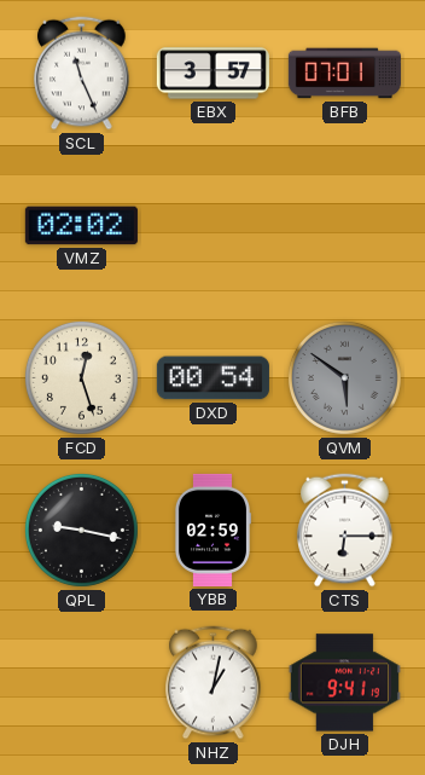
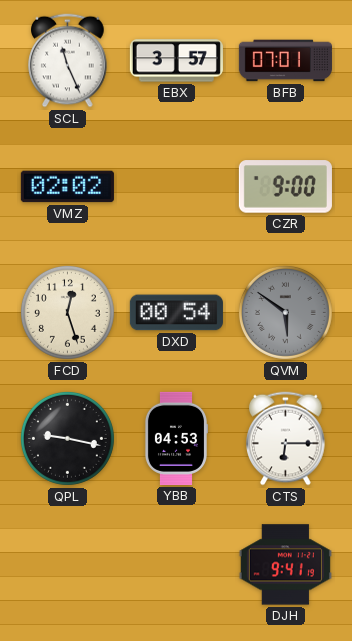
CZR: none -> 9:00 (285, 187)
YBB: 02:59 -> 04:53 (175, 438)
NHZ: 1:02 -> none (214, 683)
